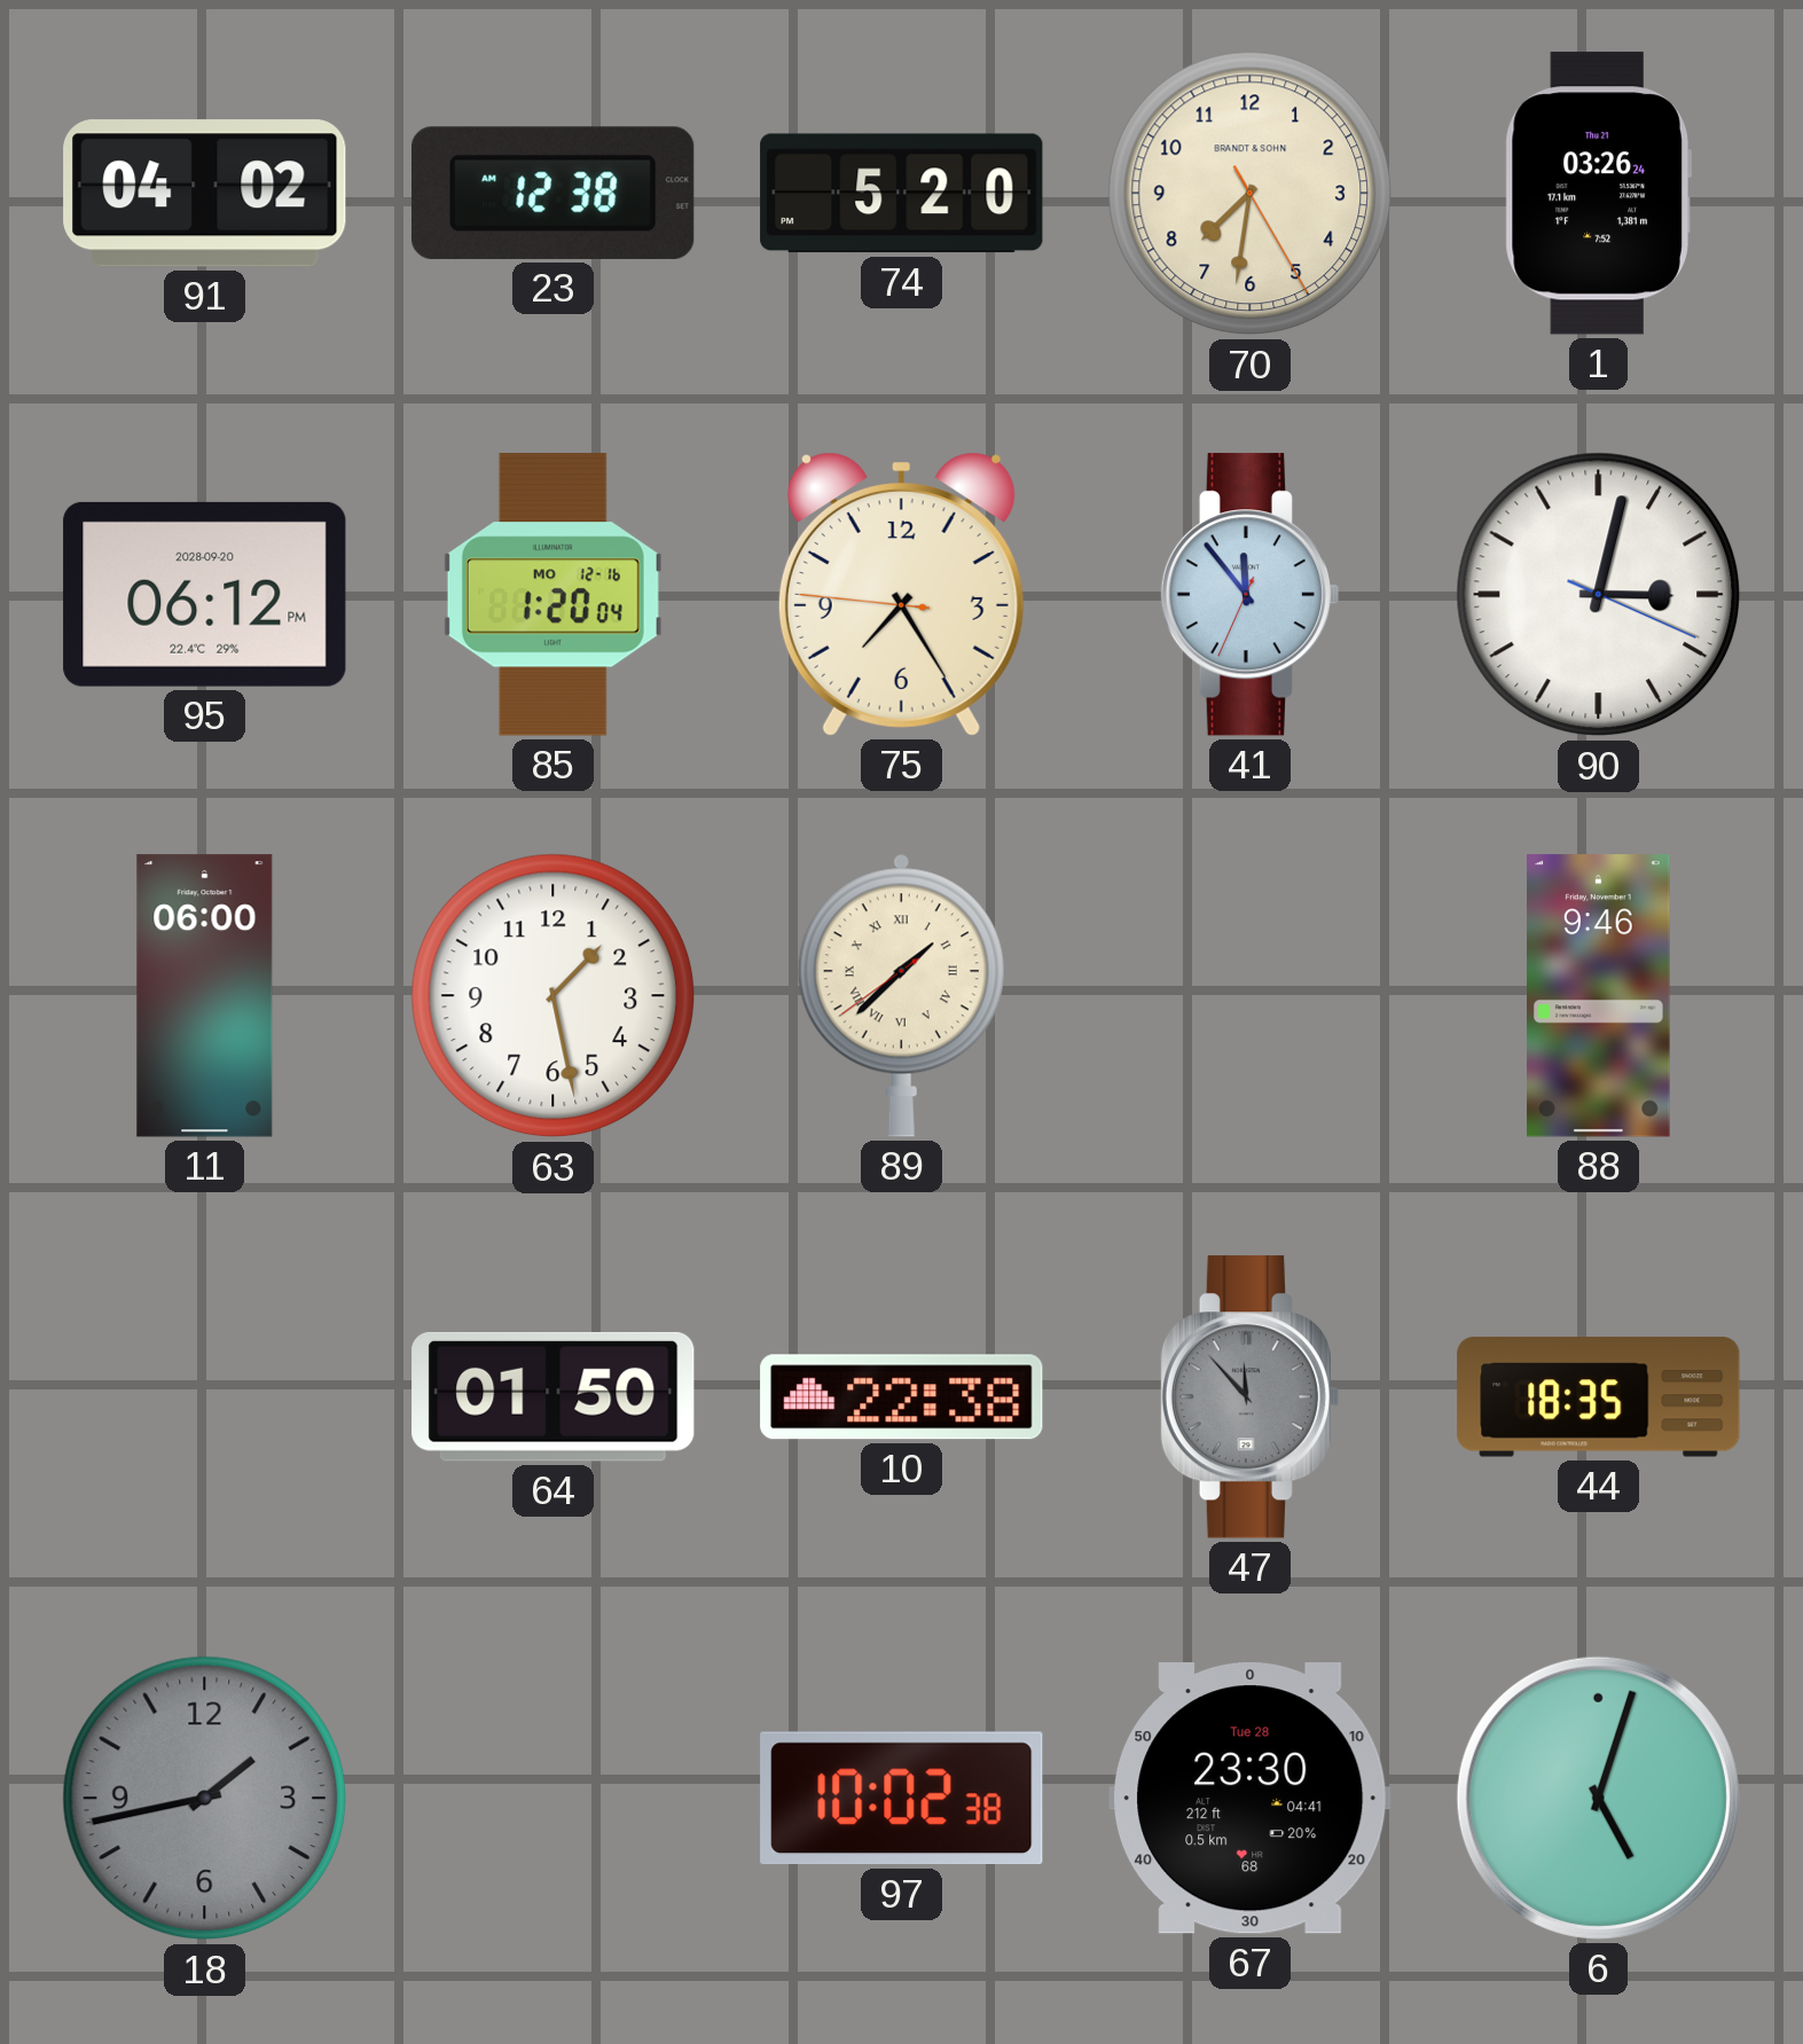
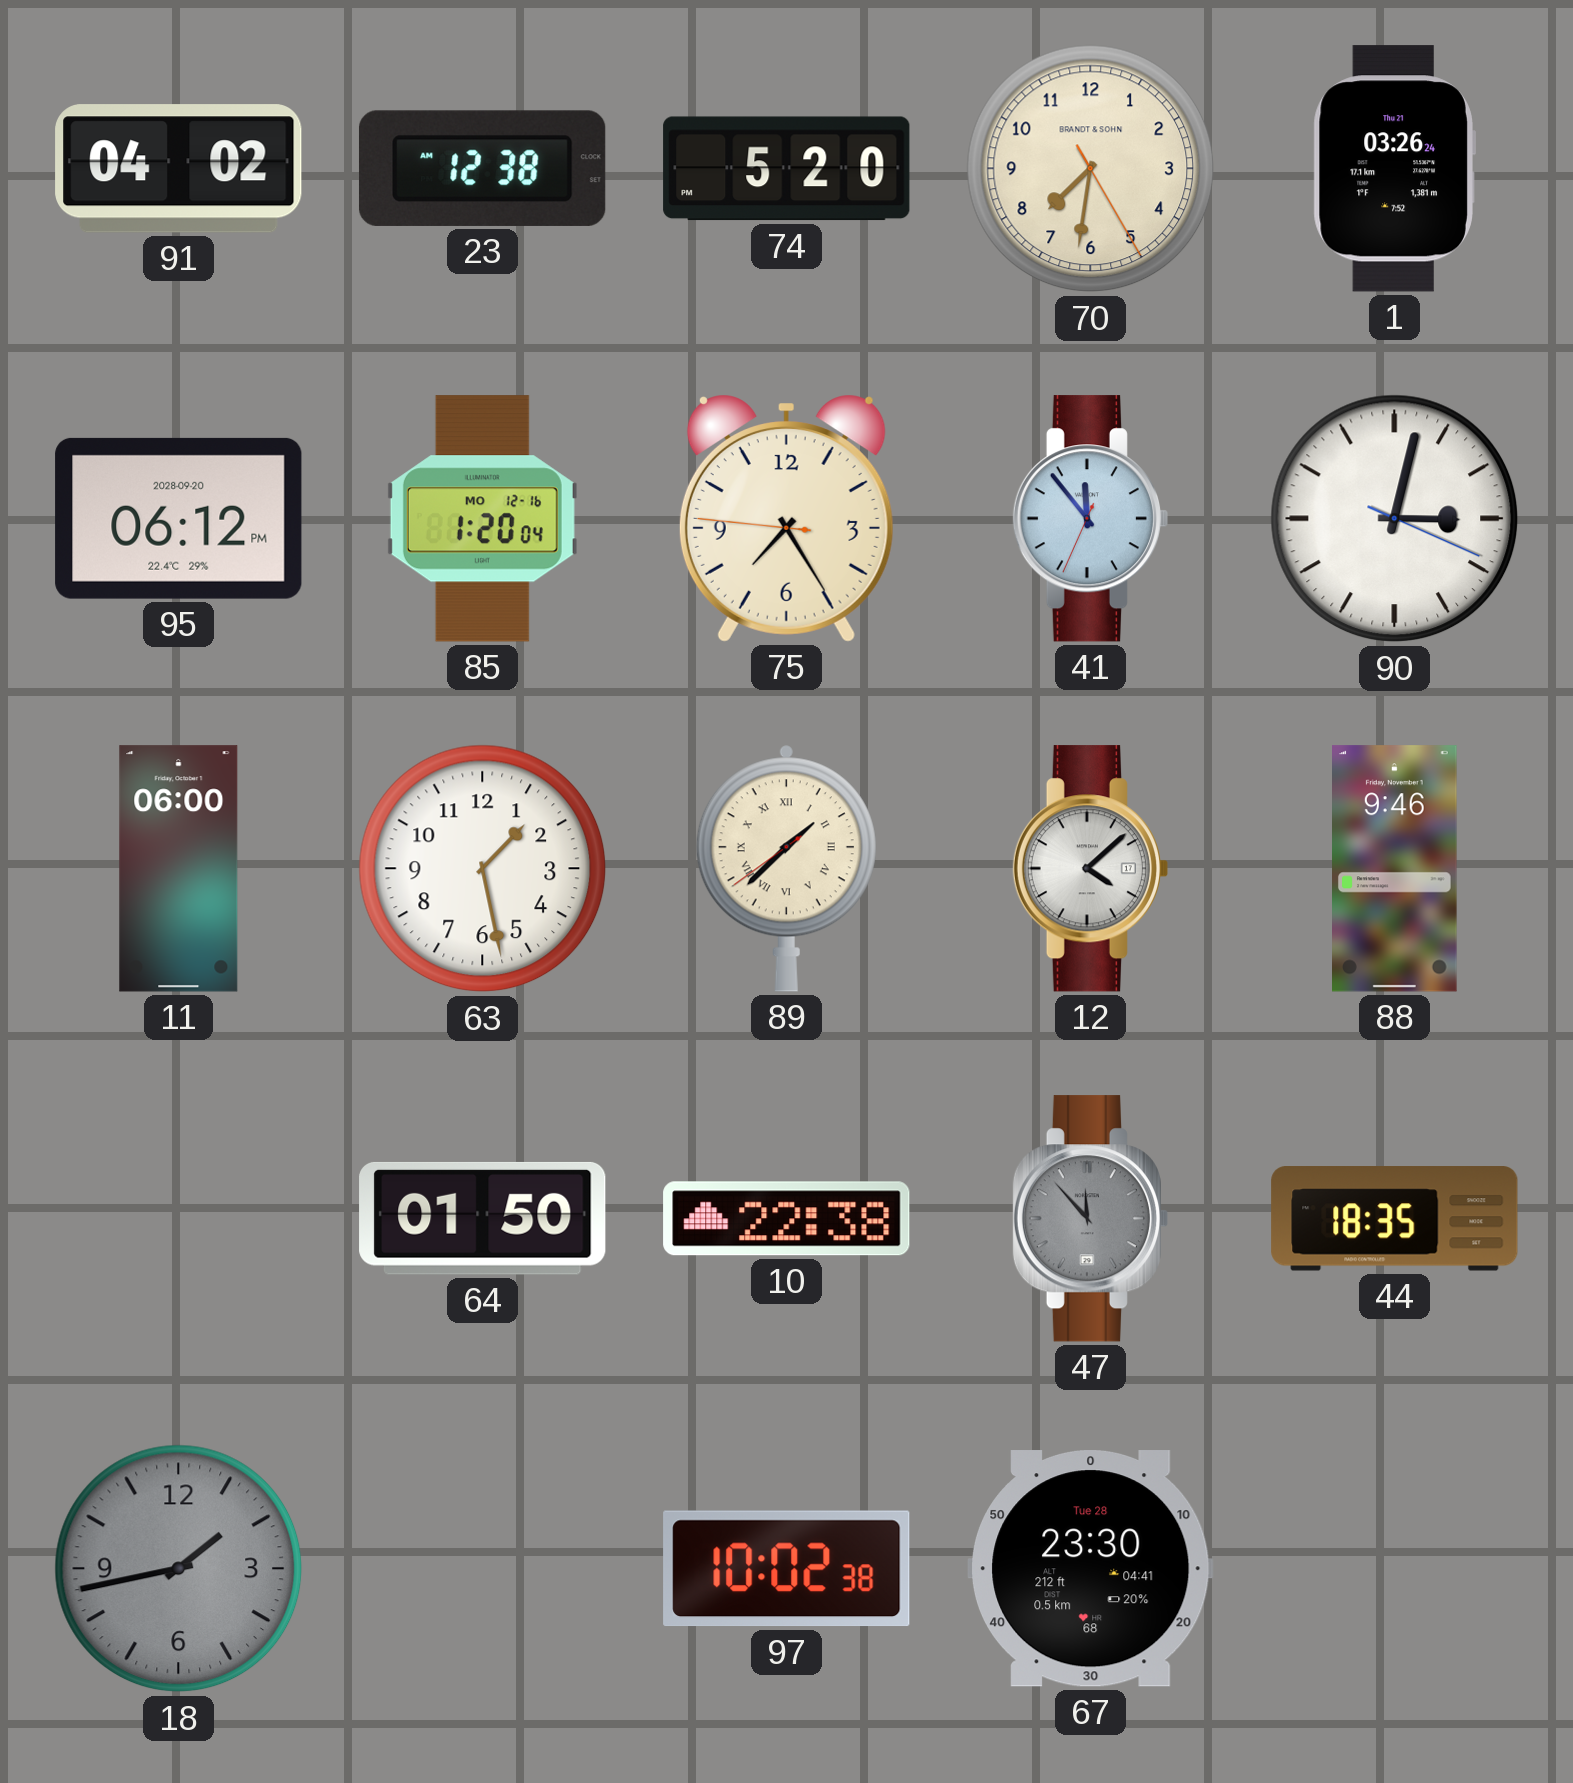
12: none -> 4:08 (1090, 869)
6: 5:03 -> none (1598, 1798)
